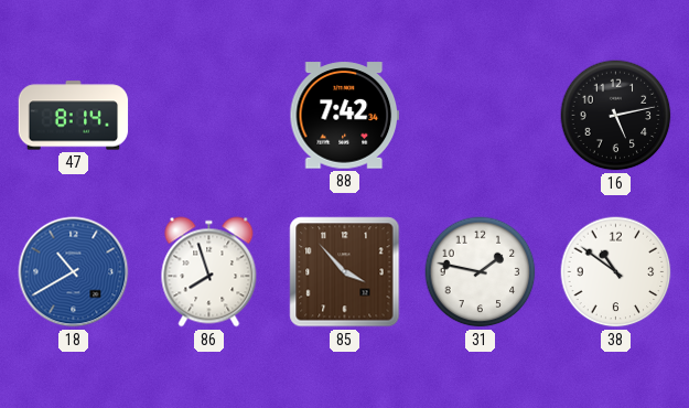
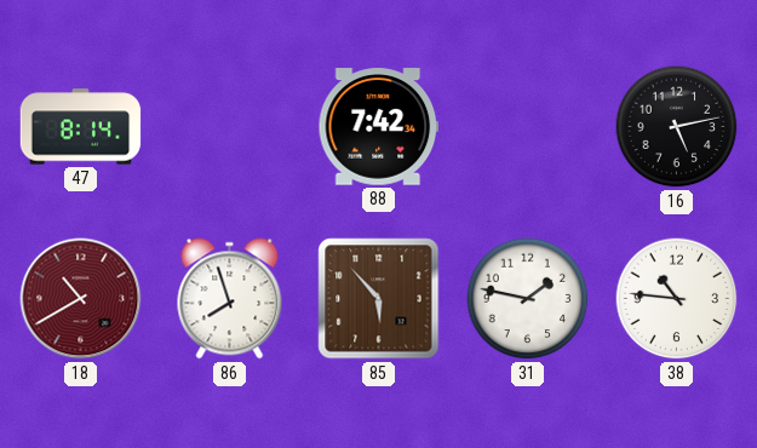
18 dial: blue -> burgundy (81, 299)
85: 3:53 -> 5:53 (379, 299)
38: 10:51 -> 10:46 (677, 299)
